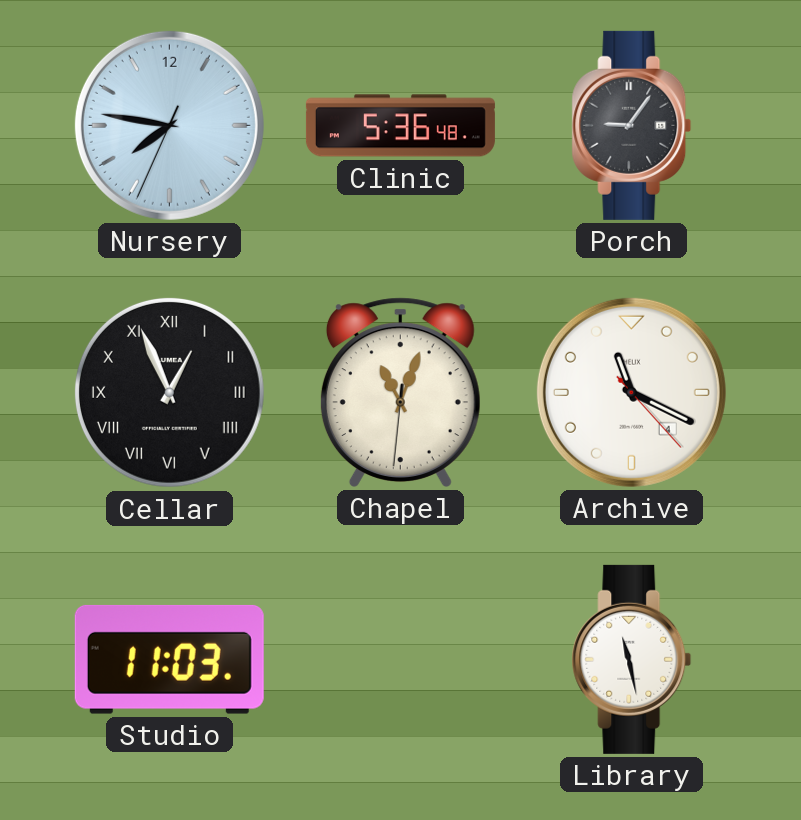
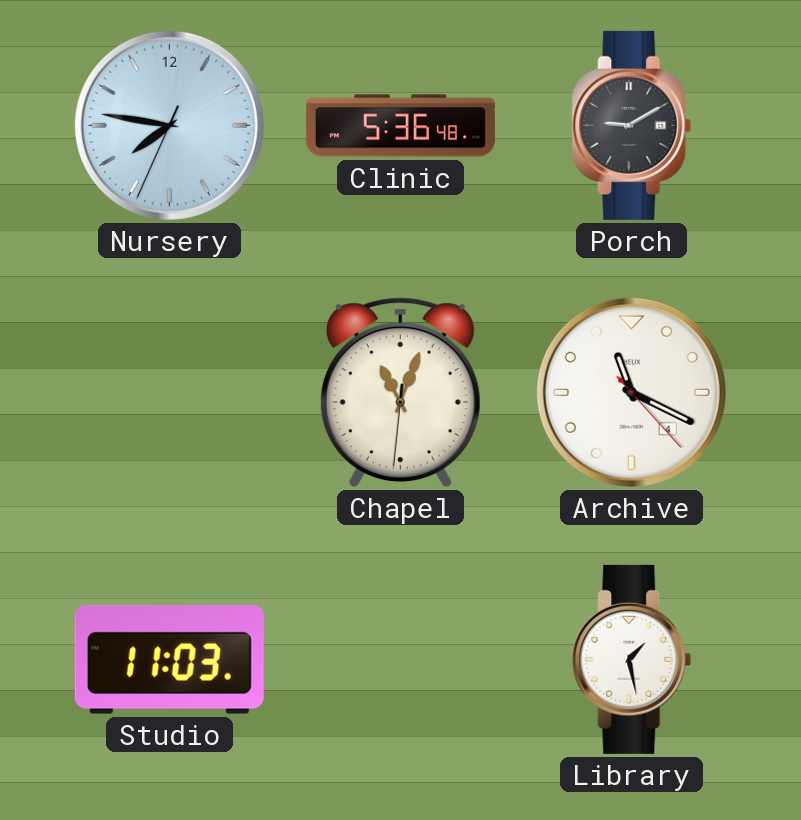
Porch: 9:06 -> 9:10 (632, 125)
Cellar: 12:56 -> none (169, 392)
Library: 11:28 -> 1:28 (632, 659)
